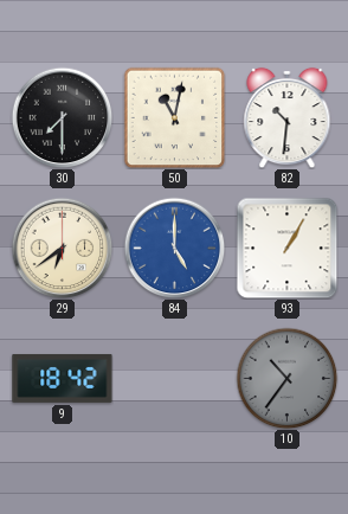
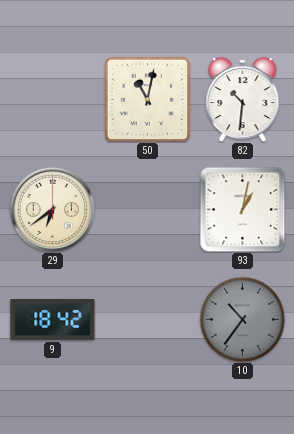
30: 7:30 -> none (62, 117)
84: 5:00 -> none (174, 248)
93: 1:05 -> 1:02 (242, 209)
